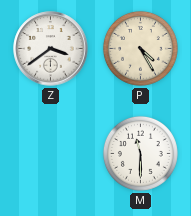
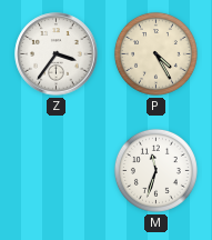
Z: 3:39 -> 3:36 (57, 54)
M: 11:30 -> 11:33 (155, 170)
